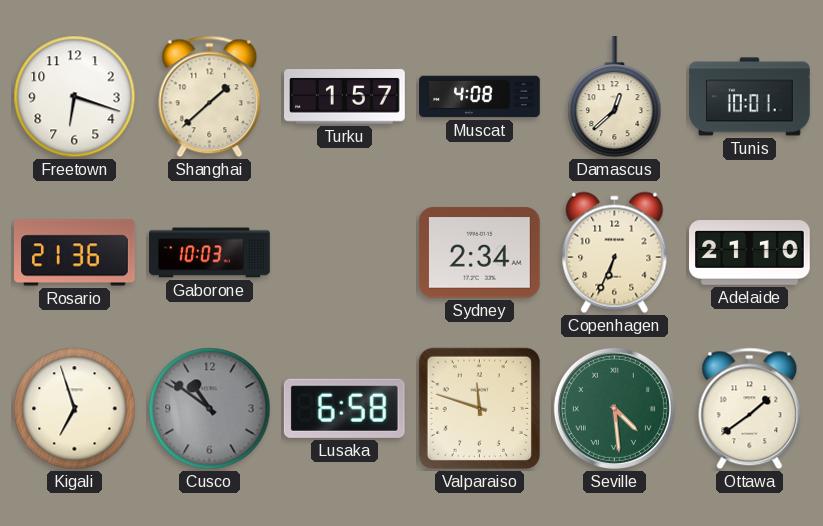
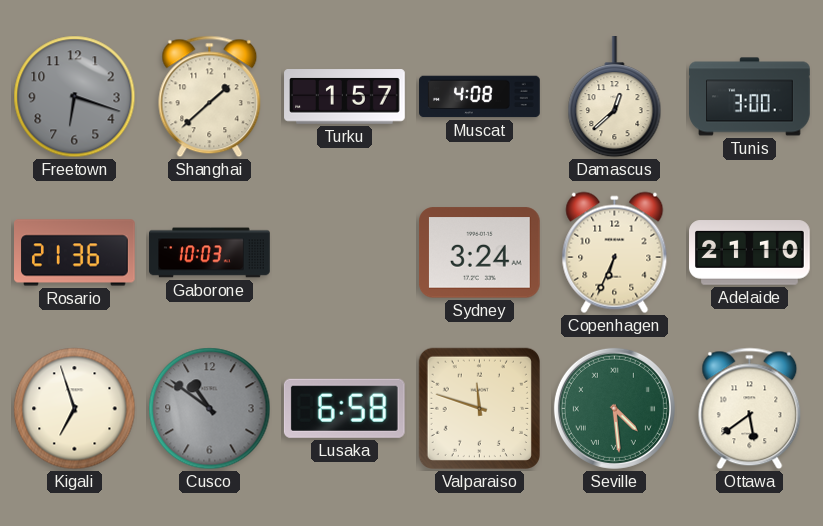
Freetown dial: white -> grey (75, 97)
Tunis: 10:01 -> 3:00 (750, 97)
Sydney: 2:34 -> 3:24 (480, 253)
Ottawa: 1:39 -> 5:39 (750, 409)
